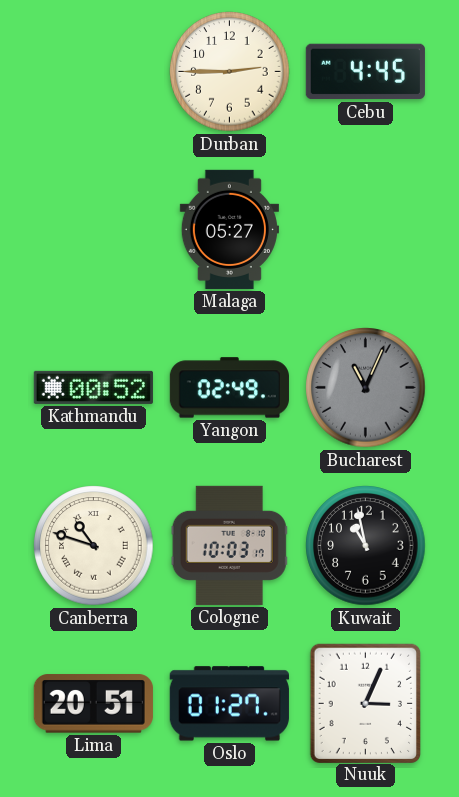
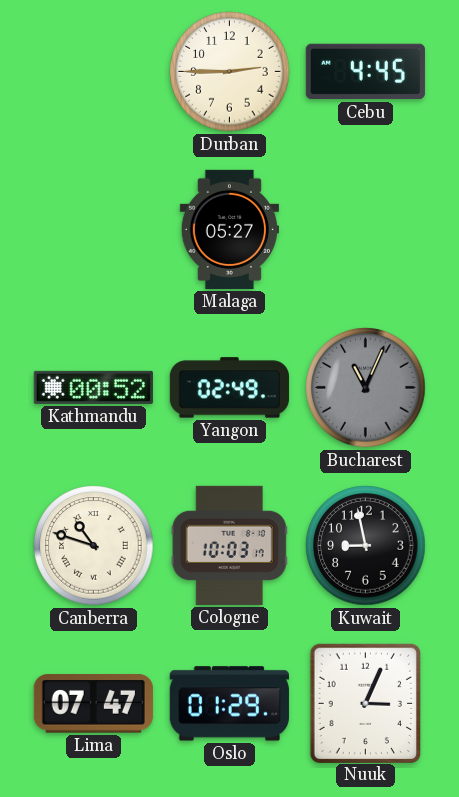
Kuwait: 10:58 -> 8:58 (366, 546)
Lima: 20:51 -> 07:47 (93, 704)
Oslo: 01:27 -> 01:29 (229, 704)
